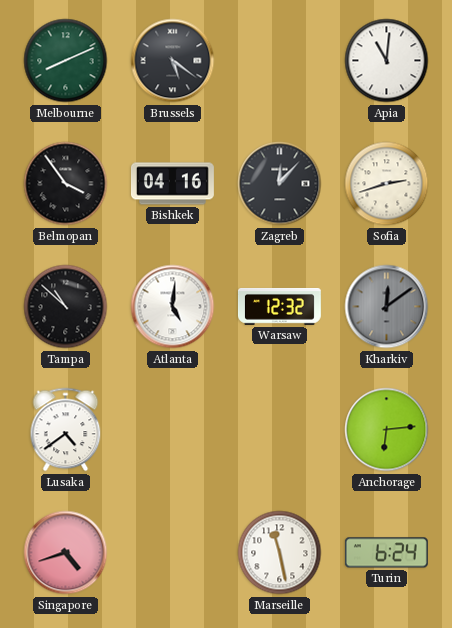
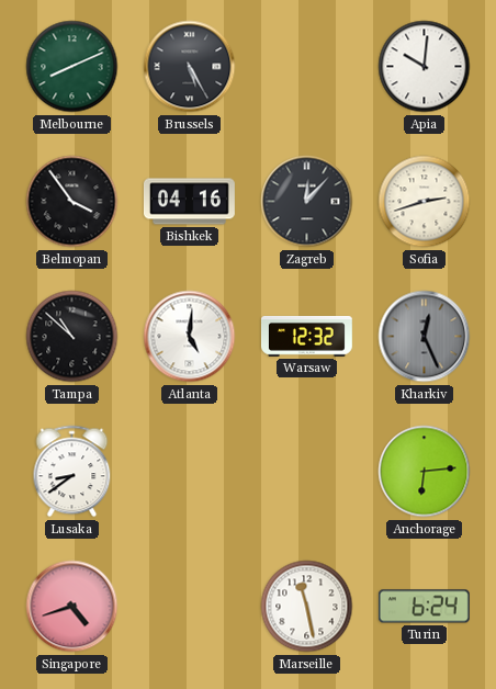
Brussels: 5:21 -> 5:25 (190, 67)
Apia: 11:01 -> 10:01 (425, 67)
Kharkiv: 12:09 -> 12:26 (425, 337)
Lusaka: 4:39 -> 8:39 (72, 472)
